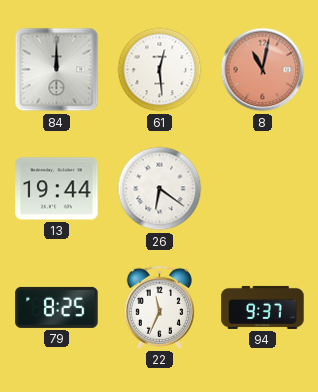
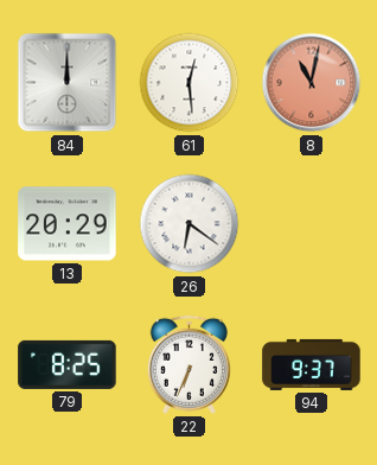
13: 19:44 -> 20:29 (68, 224)
22: 11:34 -> 6:34 (188, 364)
